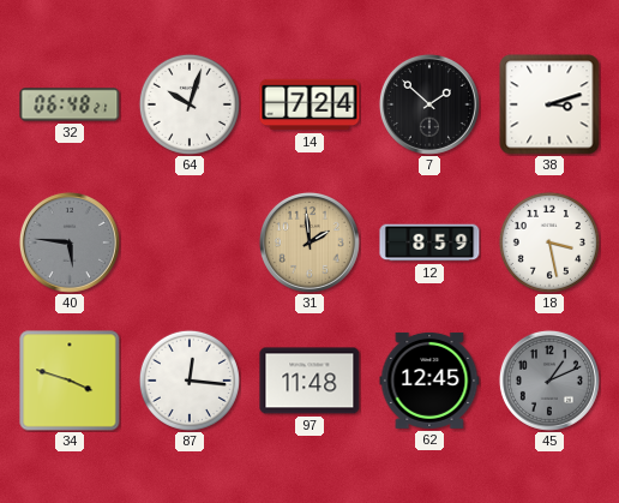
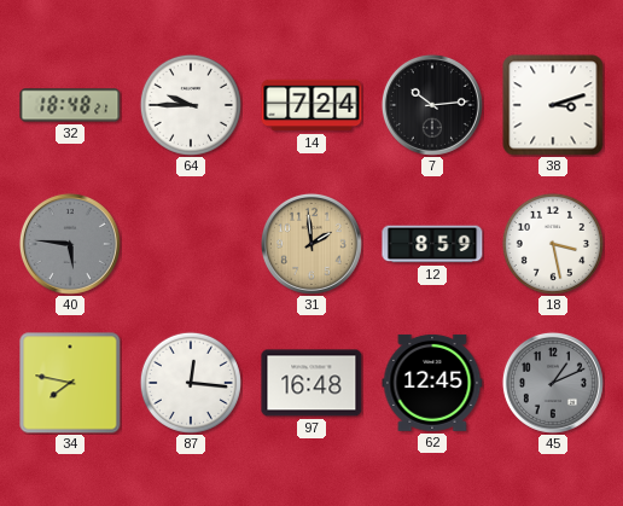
32: 06:48 -> 18:48 (70, 105)
64: 10:03 -> 9:45 (191, 105)
7: 1:52 -> 10:14 (432, 105)
34: 3:48 -> 7:47 (70, 383)
97: 11:48 -> 16:48 (311, 383)
